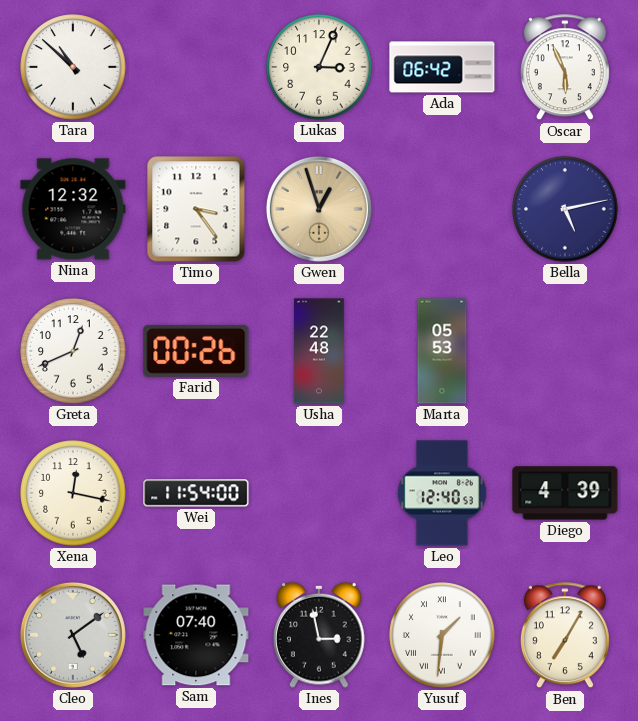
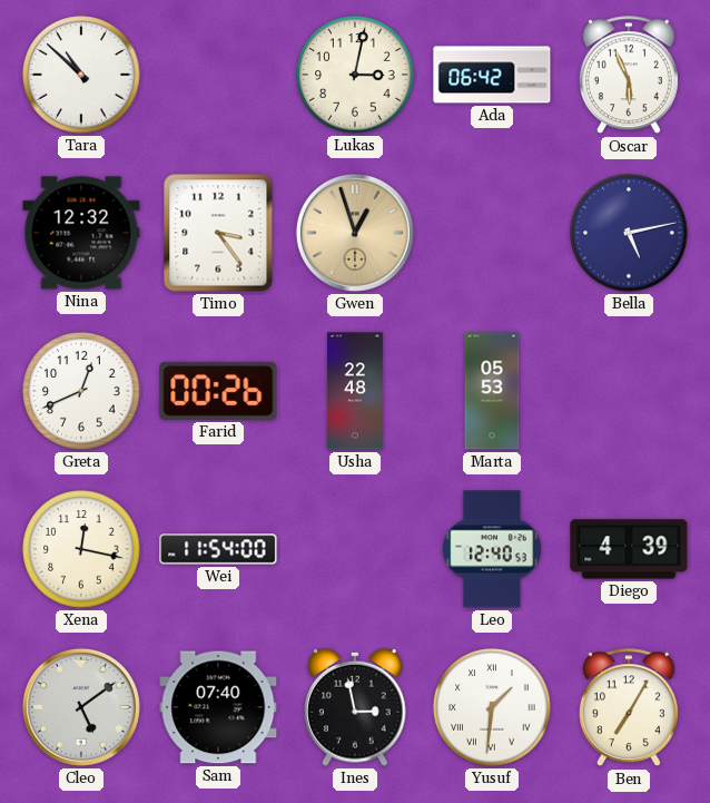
Lukas: 3:04 -> 3:02 (355, 75)
